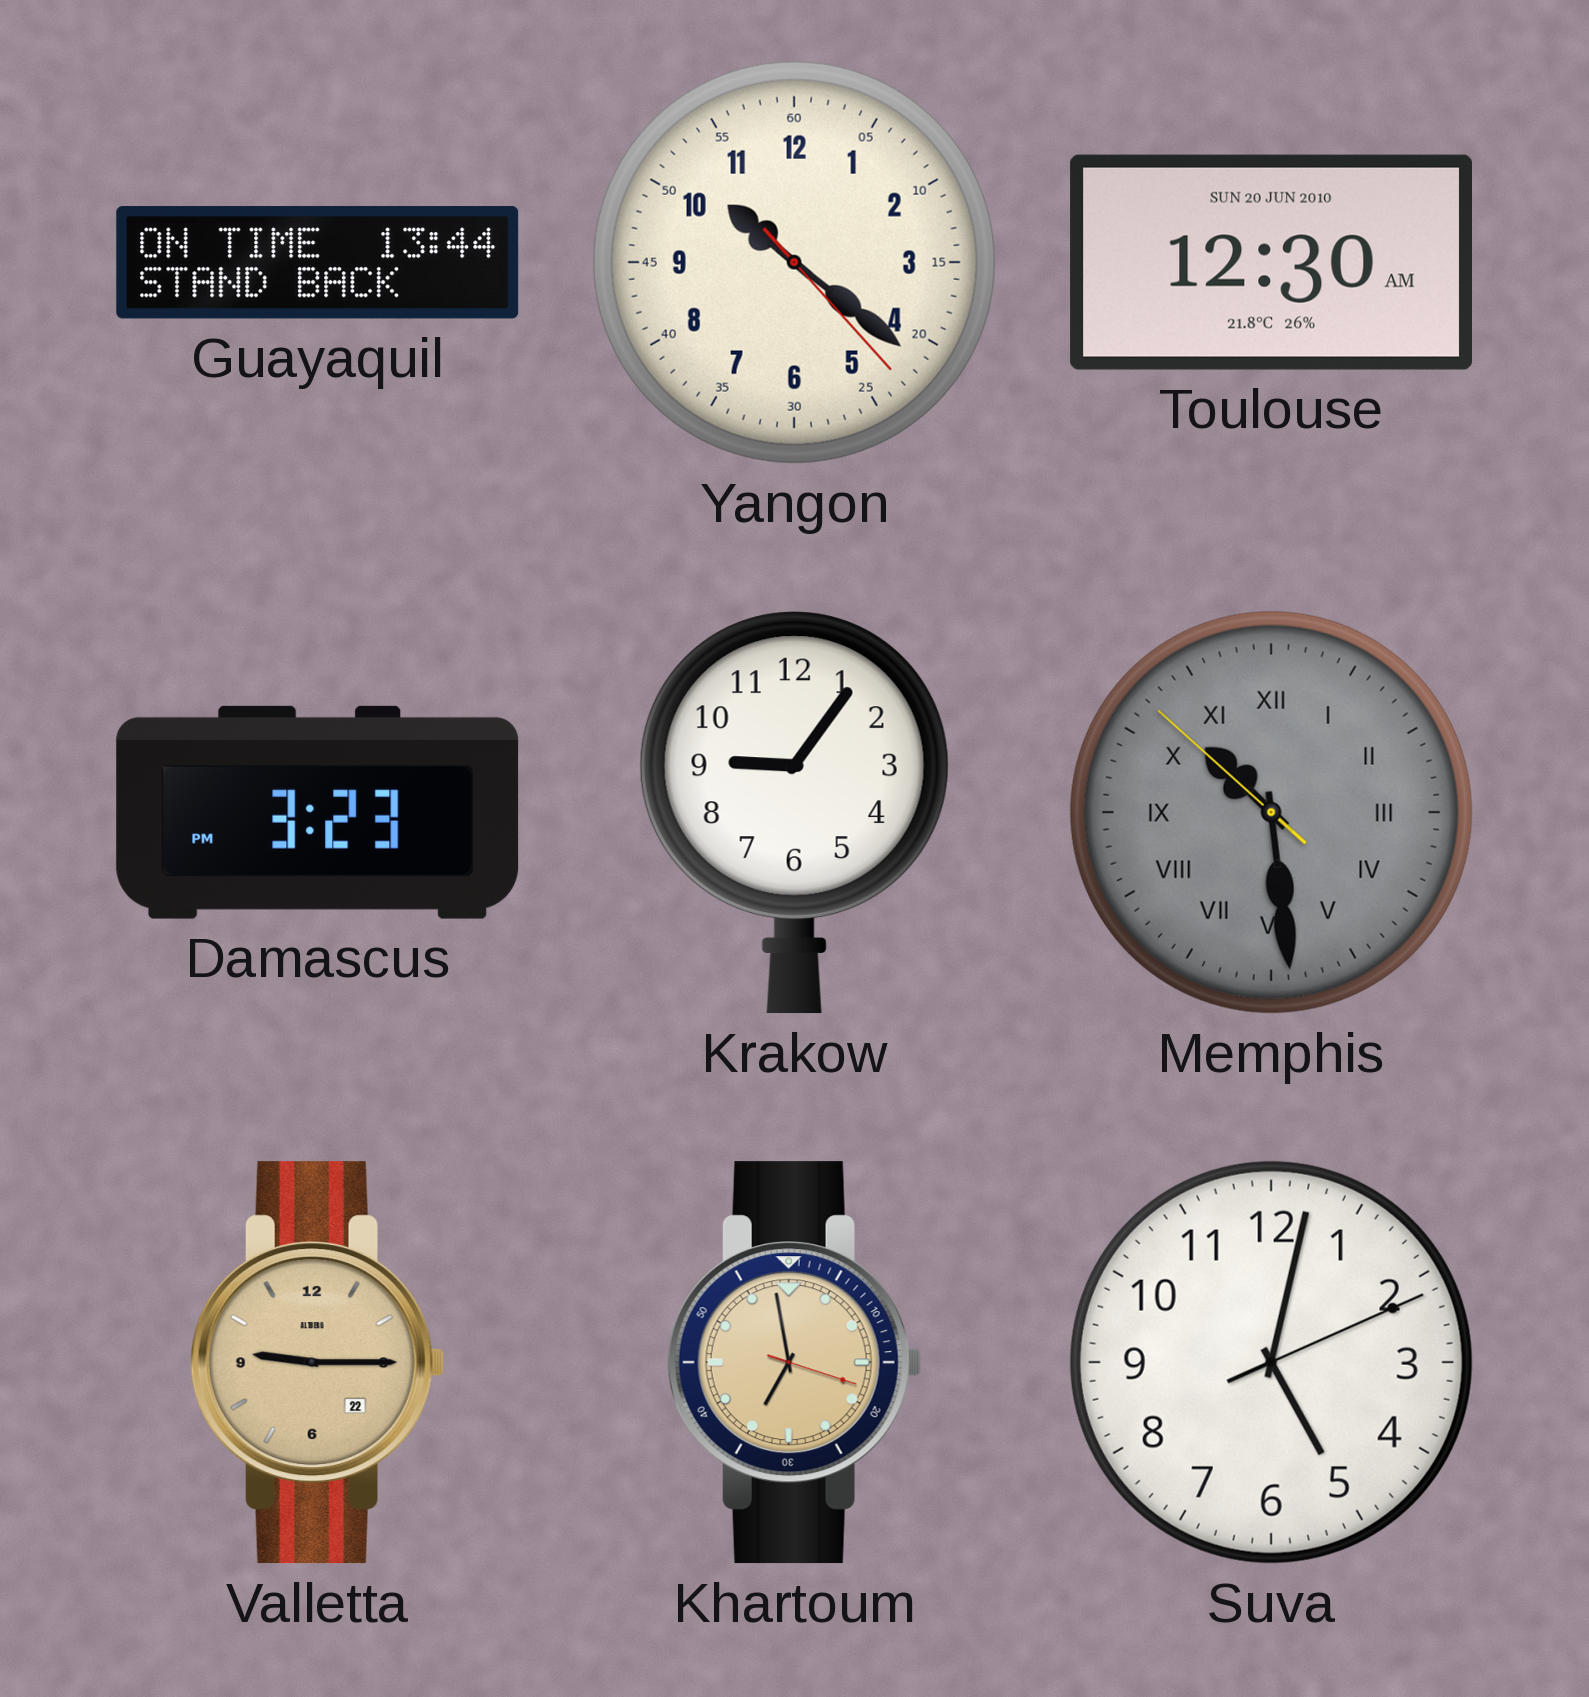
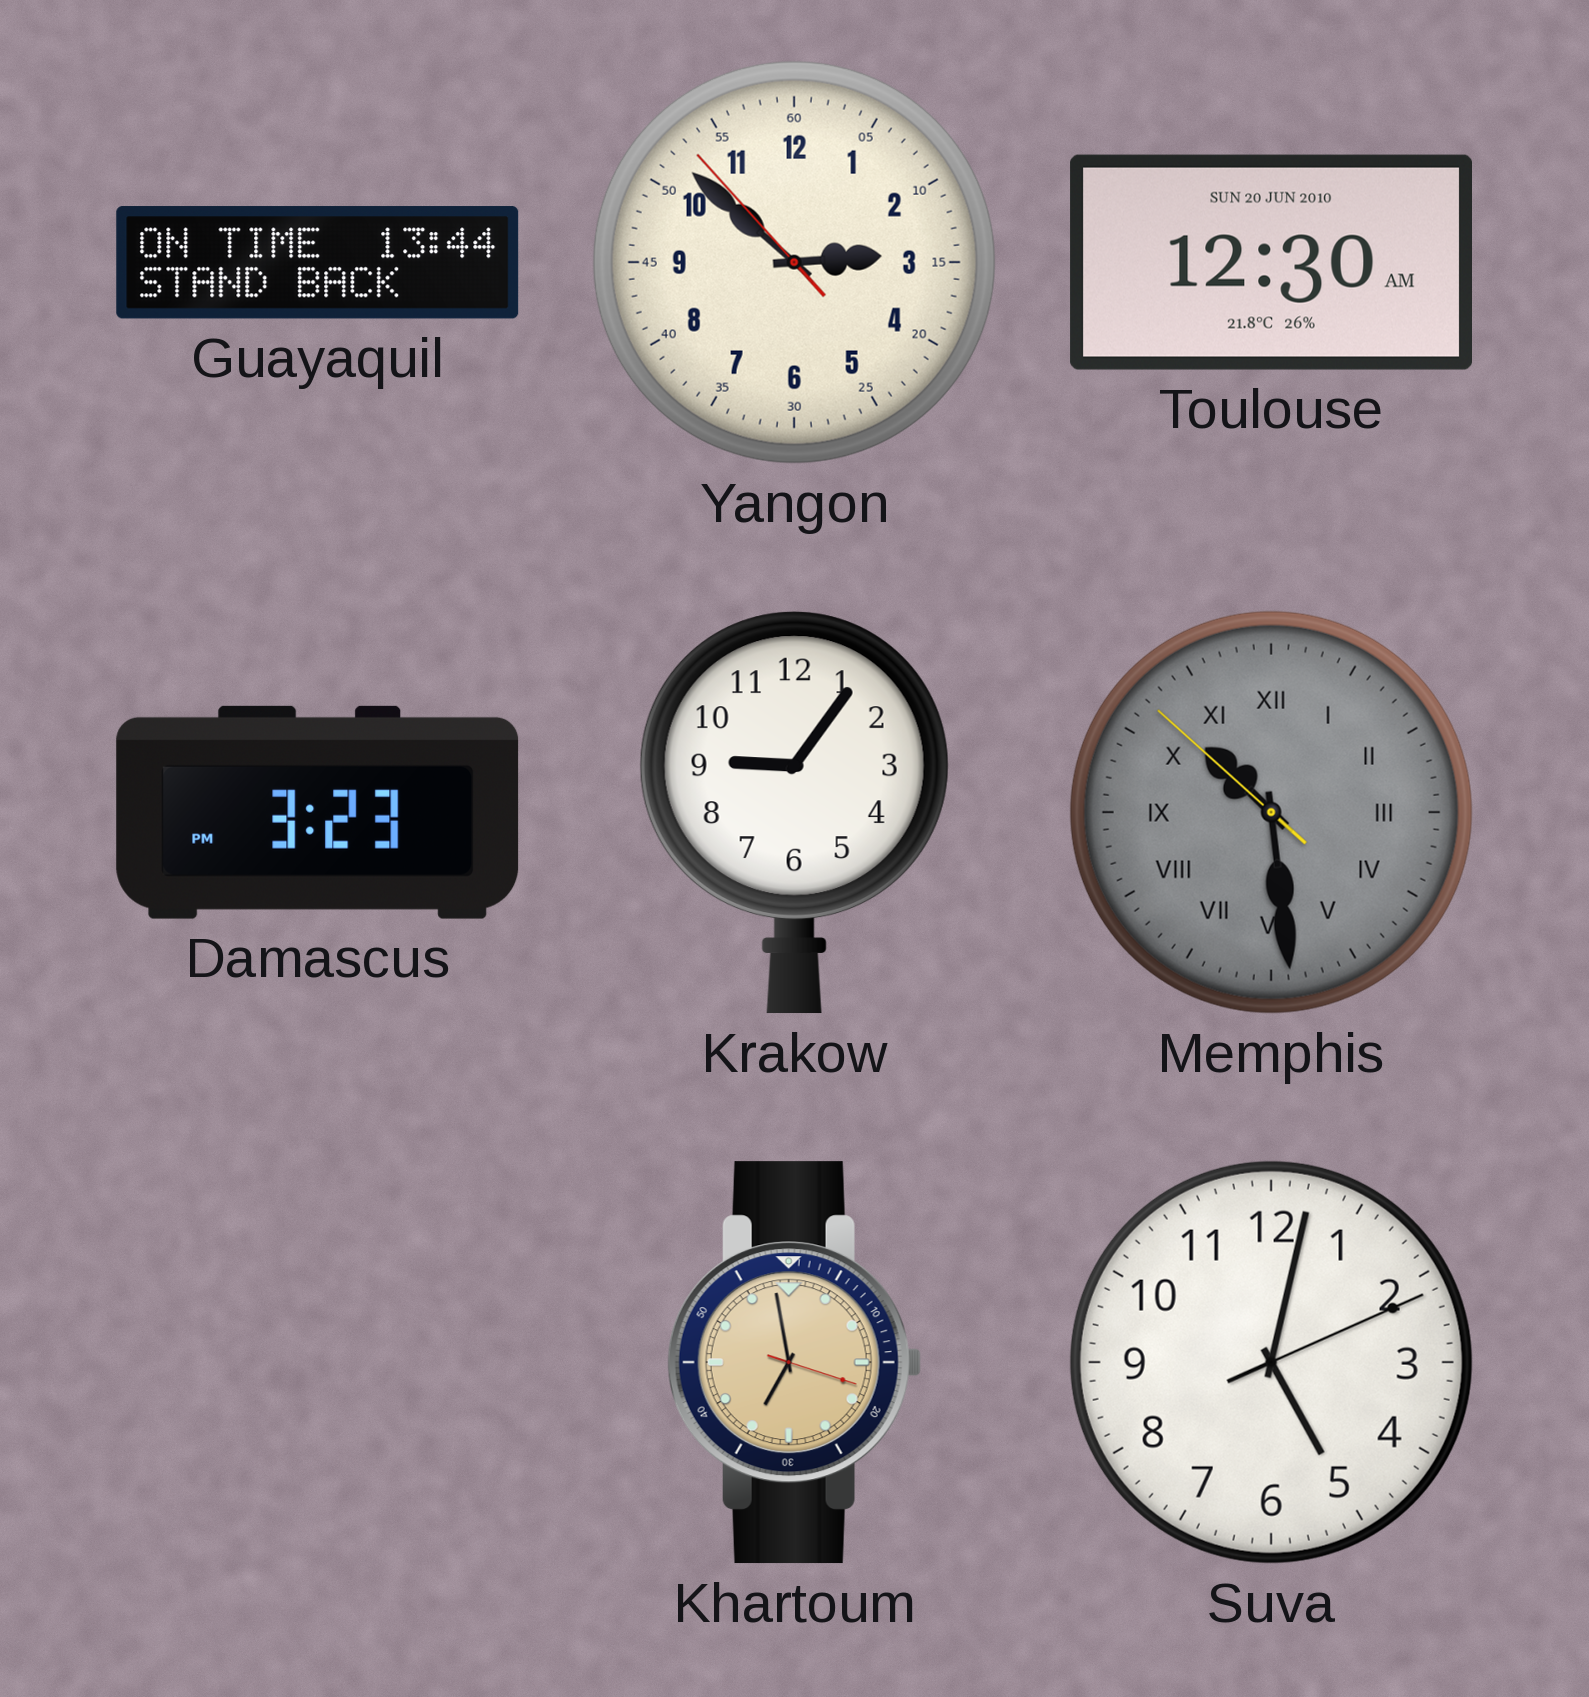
Yangon: 10:21 -> 2:51 (794, 262)
Valletta: 9:15 -> none (317, 1363)
